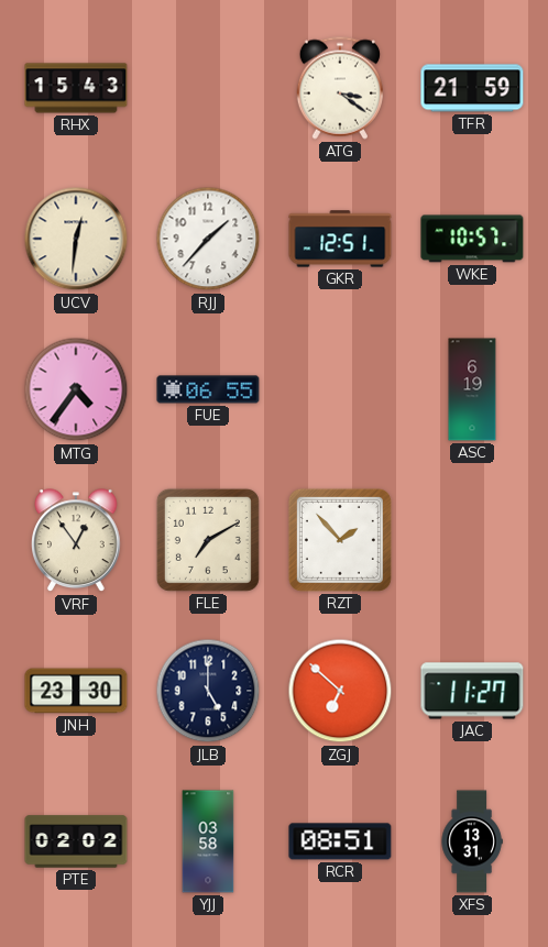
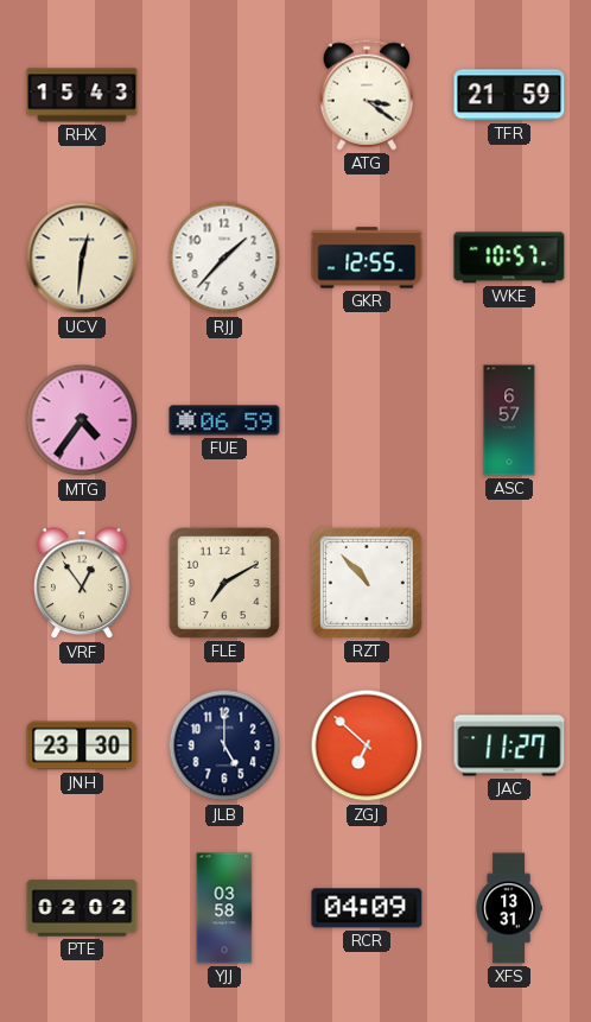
GKR: 12:51 -> 12:55 (367, 258)
FUE: 06:55 -> 06:59 (224, 420)
ASC: 6:19 -> 6:57 (509, 420)
RZT: 1:53 -> 10:53 (367, 583)
RCR: 08:51 -> 04:09 (367, 908)
